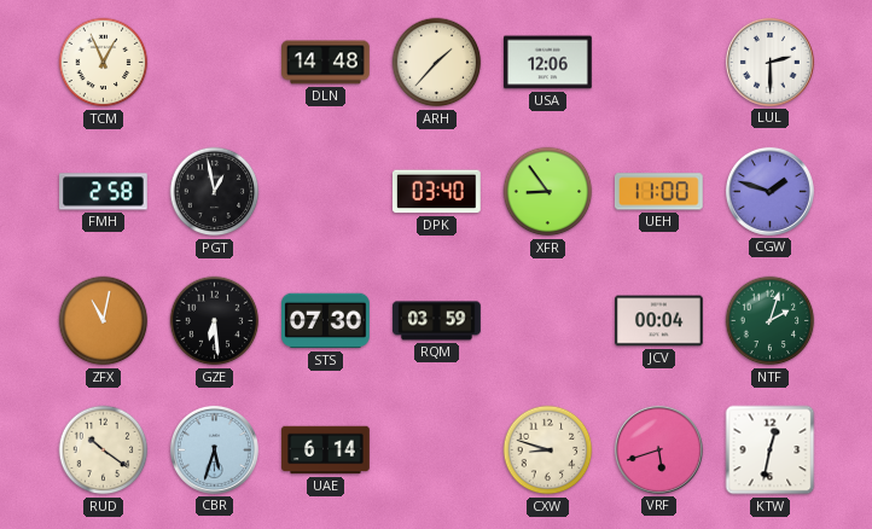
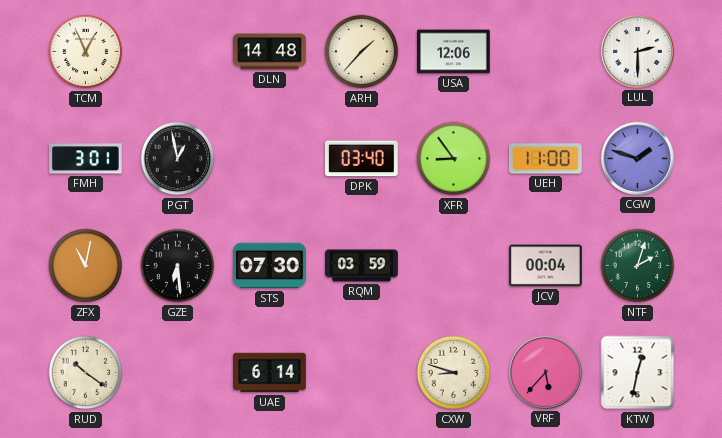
FMH: 2:58 -> 3:01 (86, 159)
CBR: 5:33 -> none (214, 449)
VRF: 5:42 -> 5:37 (545, 372)
